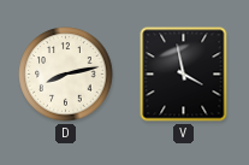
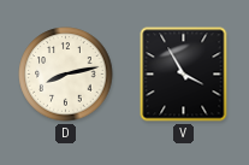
V: 3:58 -> 3:55 (184, 75)
